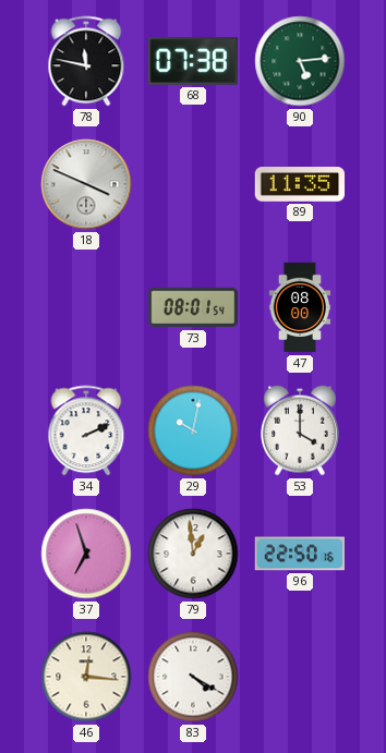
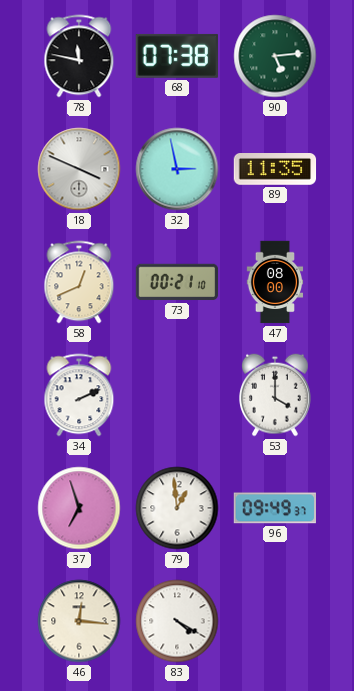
32: none -> 2:58 (177, 169)
58: none -> 12:41 (79, 282)
73: 08:01 -> 00:21 (177, 282)
29: 10:02 -> none (193, 430)
96: 22:50 -> 09:49 (274, 508)
